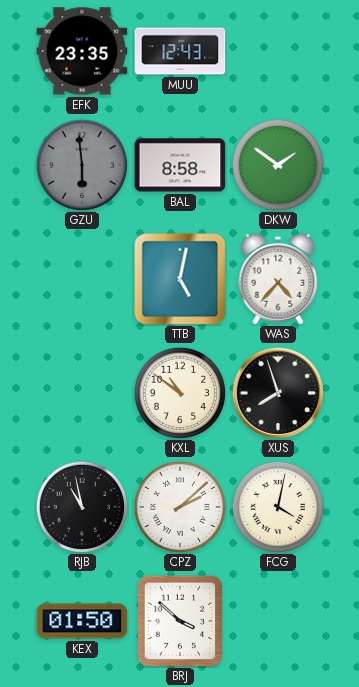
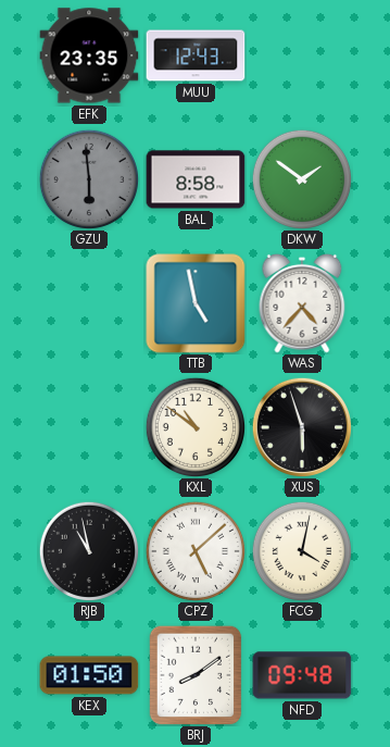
TTB: 5:02 -> 4:58 (196, 303)
XUS: 7:57 -> 5:57 (302, 427)
CPZ: 2:08 -> 5:08 (194, 550)
BRJ: 3:52 -> 8:09 (196, 675)
NFD: none -> 09:48 (302, 675)
